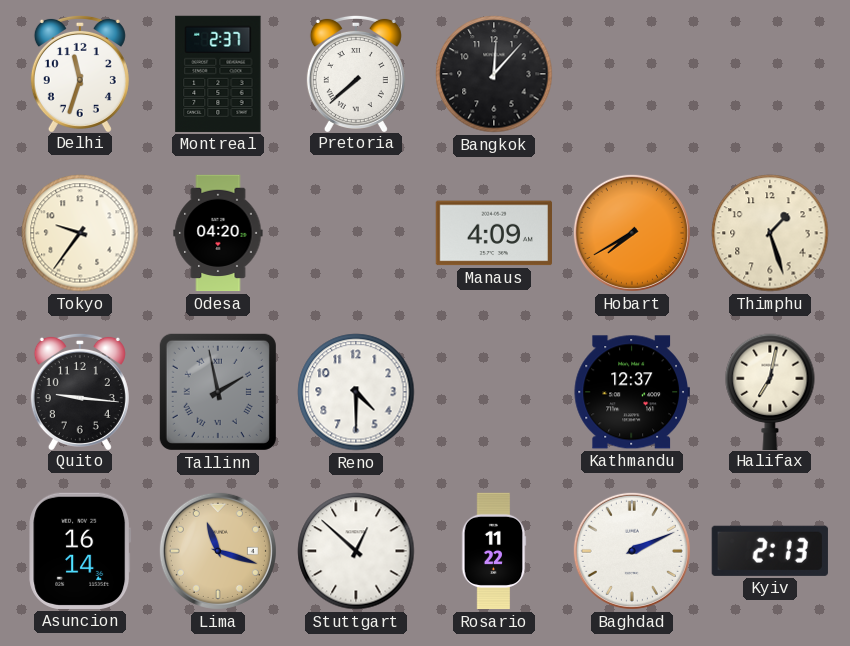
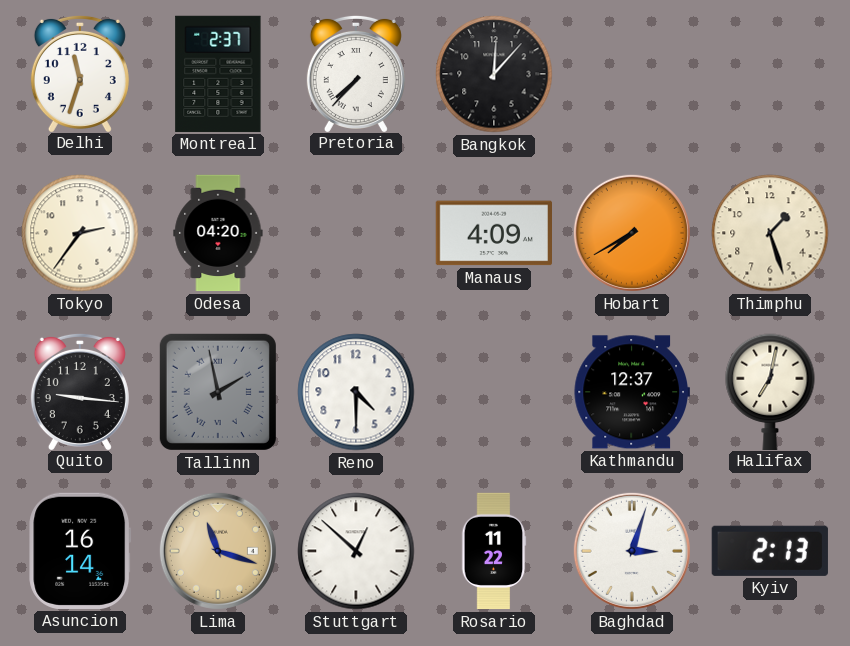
Pretoria: 7:38 -> 7:37 (356, 73)
Tokyo: 9:36 -> 2:36 (80, 233)
Baghdad: 2:11 -> 3:03 (632, 551)
